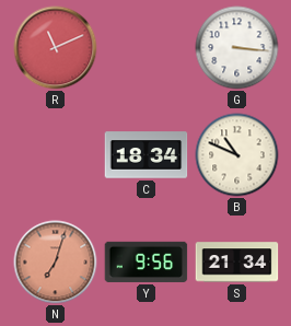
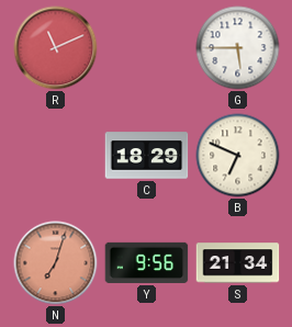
G: 3:16 -> 5:45 (238, 48)
C: 18:34 -> 18:29 (147, 156)
B: 10:49 -> 6:49 (238, 156)
